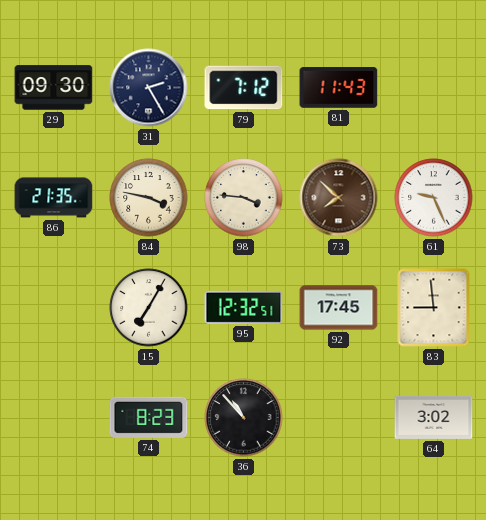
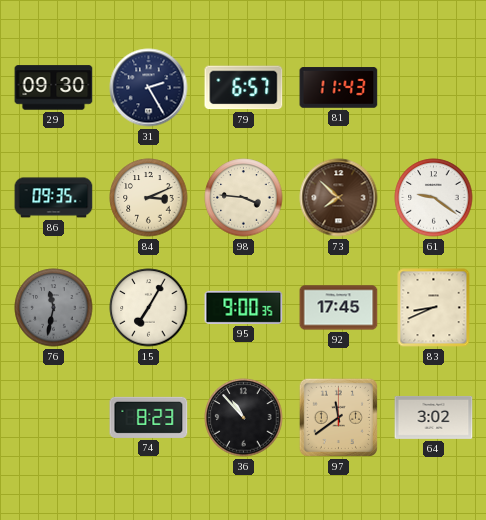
79: 7:12 -> 6:57 (244, 88)
86: 21:35 -> 09:35 (54, 198)
84: 3:47 -> 3:11 (149, 198)
61: 9:26 -> 9:21 (434, 198)
76: none -> 11:32 (54, 308)
95: 12:32 -> 9:00 (244, 307)
83: 8:59 -> 8:41 (434, 308)
97: none -> 11:39 (338, 417)
